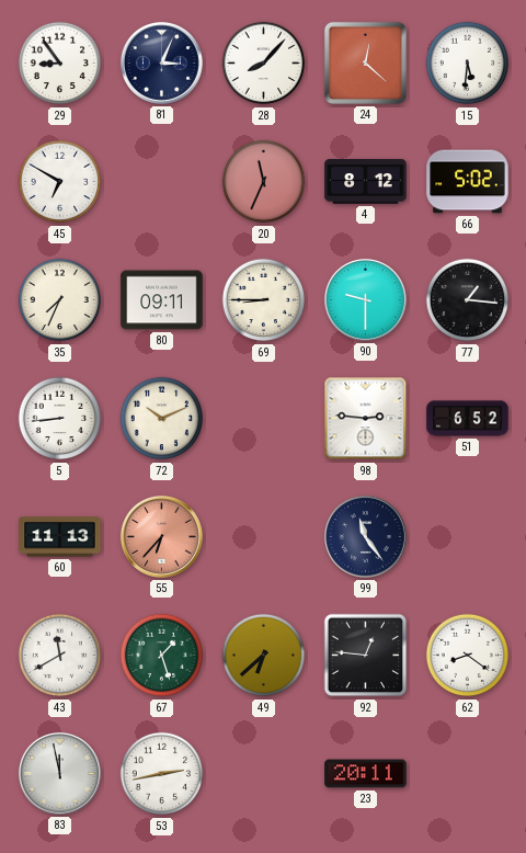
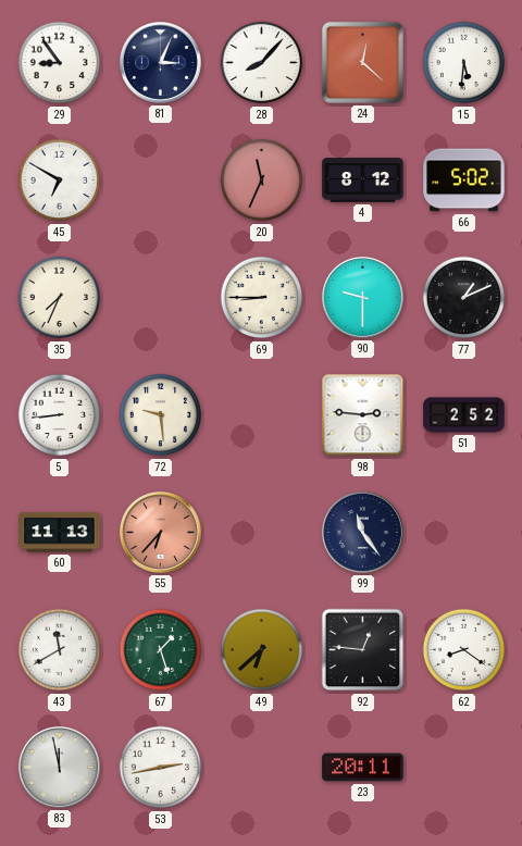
80: 09:11 -> none (162, 300)
77: 1:16 -> 1:11 (464, 298)
72: 10:11 -> 9:29 (161, 415)
51: 6:52 -> 2:52 (464, 415)
